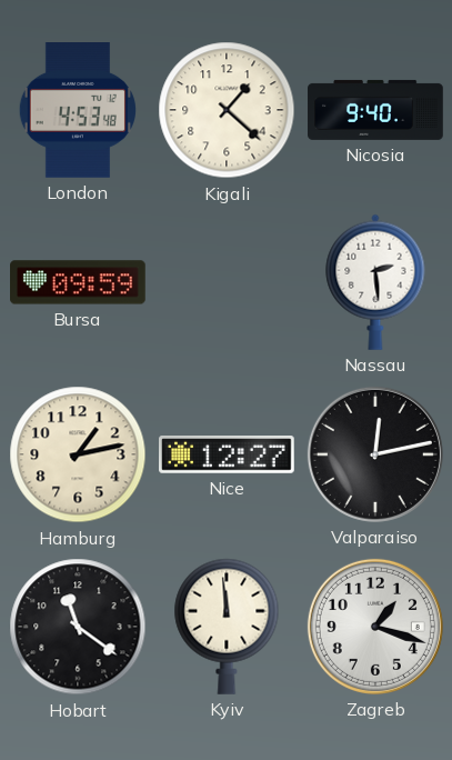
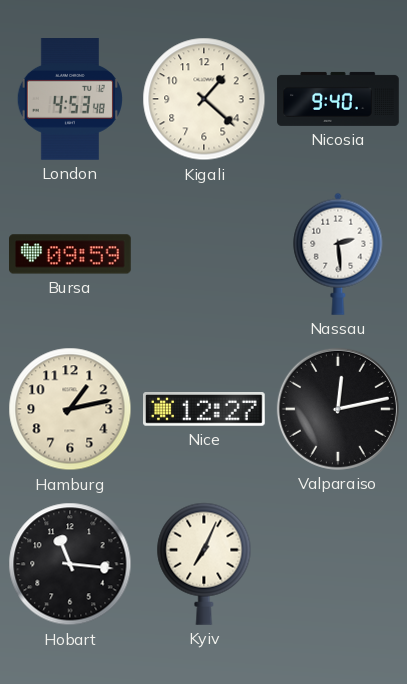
Hobart: 11:21 -> 11:16 (70, 564)
Kyiv: 11:59 -> 7:04 (204, 564)
Zagreb: 1:18 -> none (375, 627)
